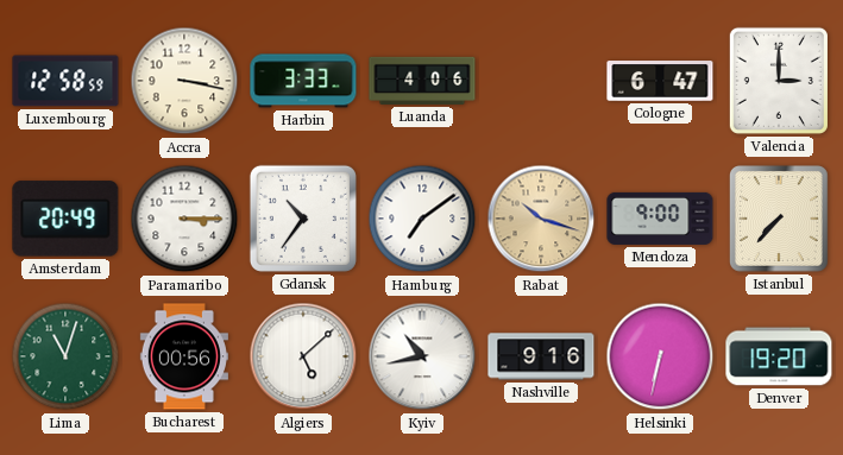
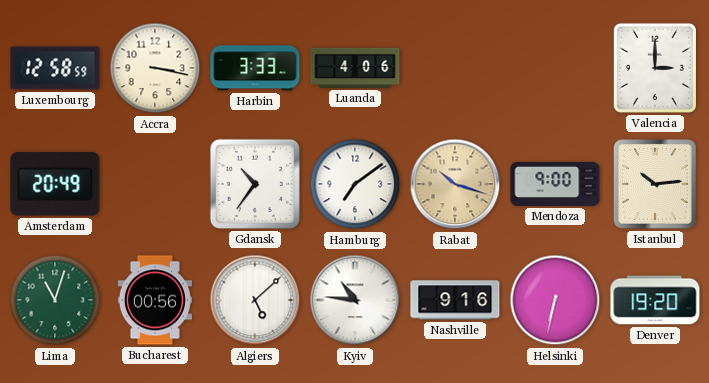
Cologne: 6:47 -> none (660, 81)
Paramaribo: 3:15 -> none (184, 219)
Istanbul: 7:37 -> 10:14 (656, 185)
Kyiv: 10:43 -> 10:46 (355, 300)
